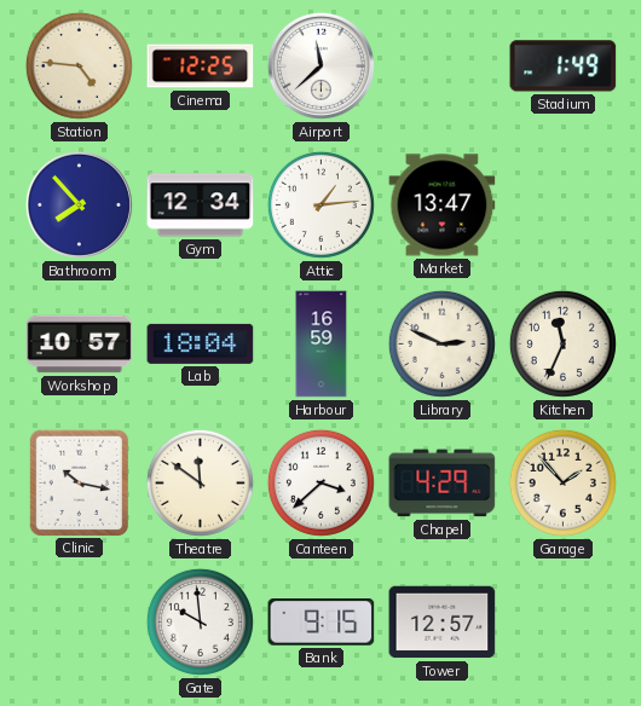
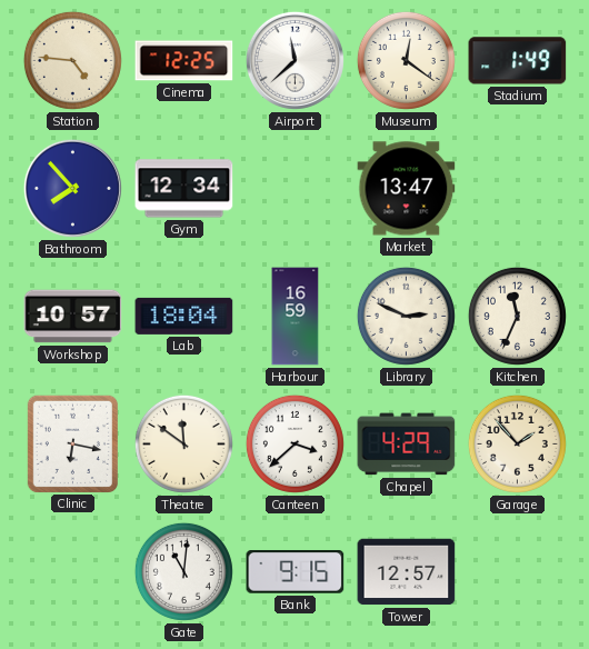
Museum: none -> 12:21 (406, 60)
Attic: 1:14 -> none (320, 204)
Clinic: 10:17 -> 6:17 (72, 443)
Gate: 9:59 -> 11:01 (183, 571)
